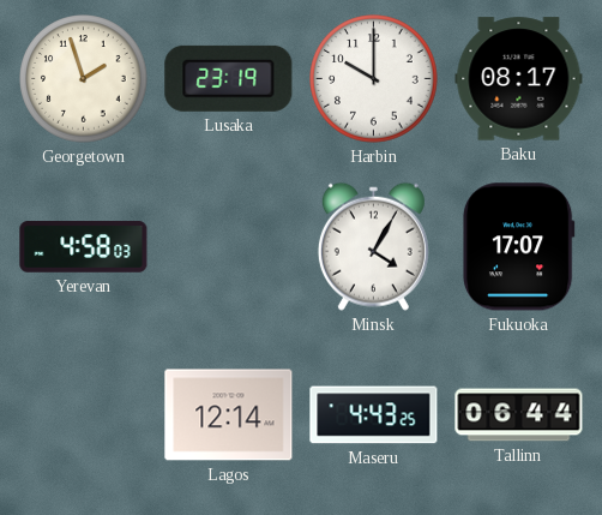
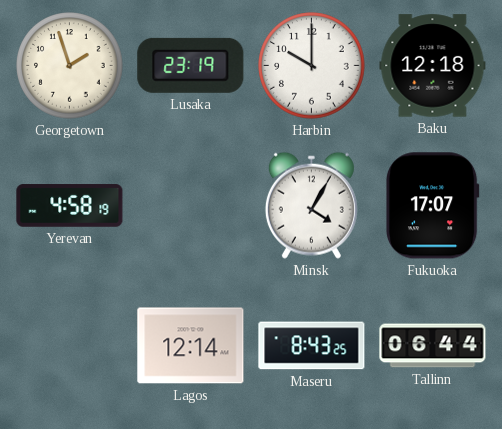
Baku: 08:17 -> 12:18 (433, 66)
Yerevan: 4:58:03 -> 4:58:19 (70, 206)
Maseru: 4:43 -> 8:43 (312, 346)
